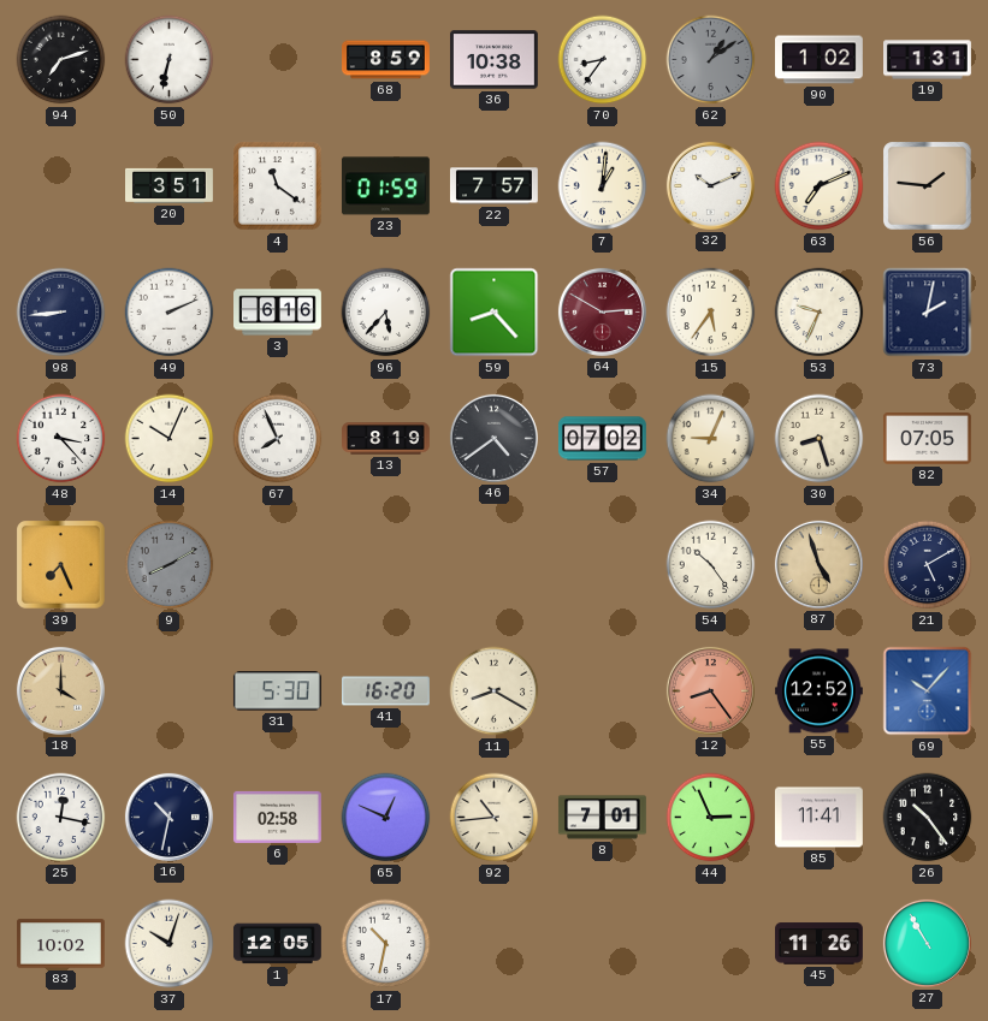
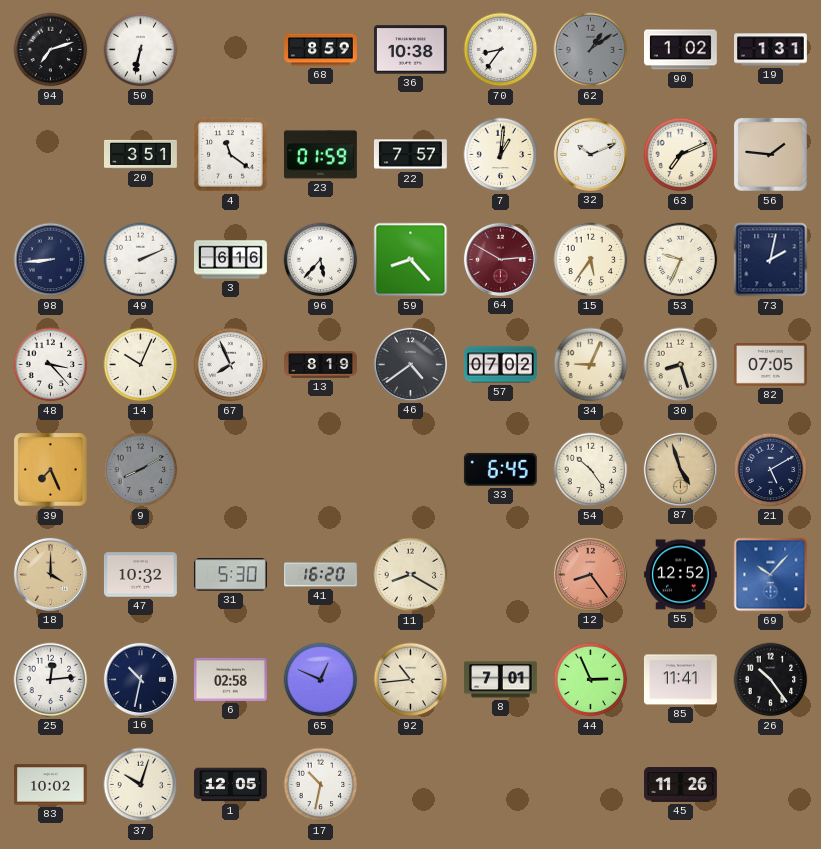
33: none -> 6:45 (500, 469)
47: none -> 10:32 (140, 575)
25: 12:17 -> 12:14 (51, 680)
27: 10:55 -> none (927, 943)
